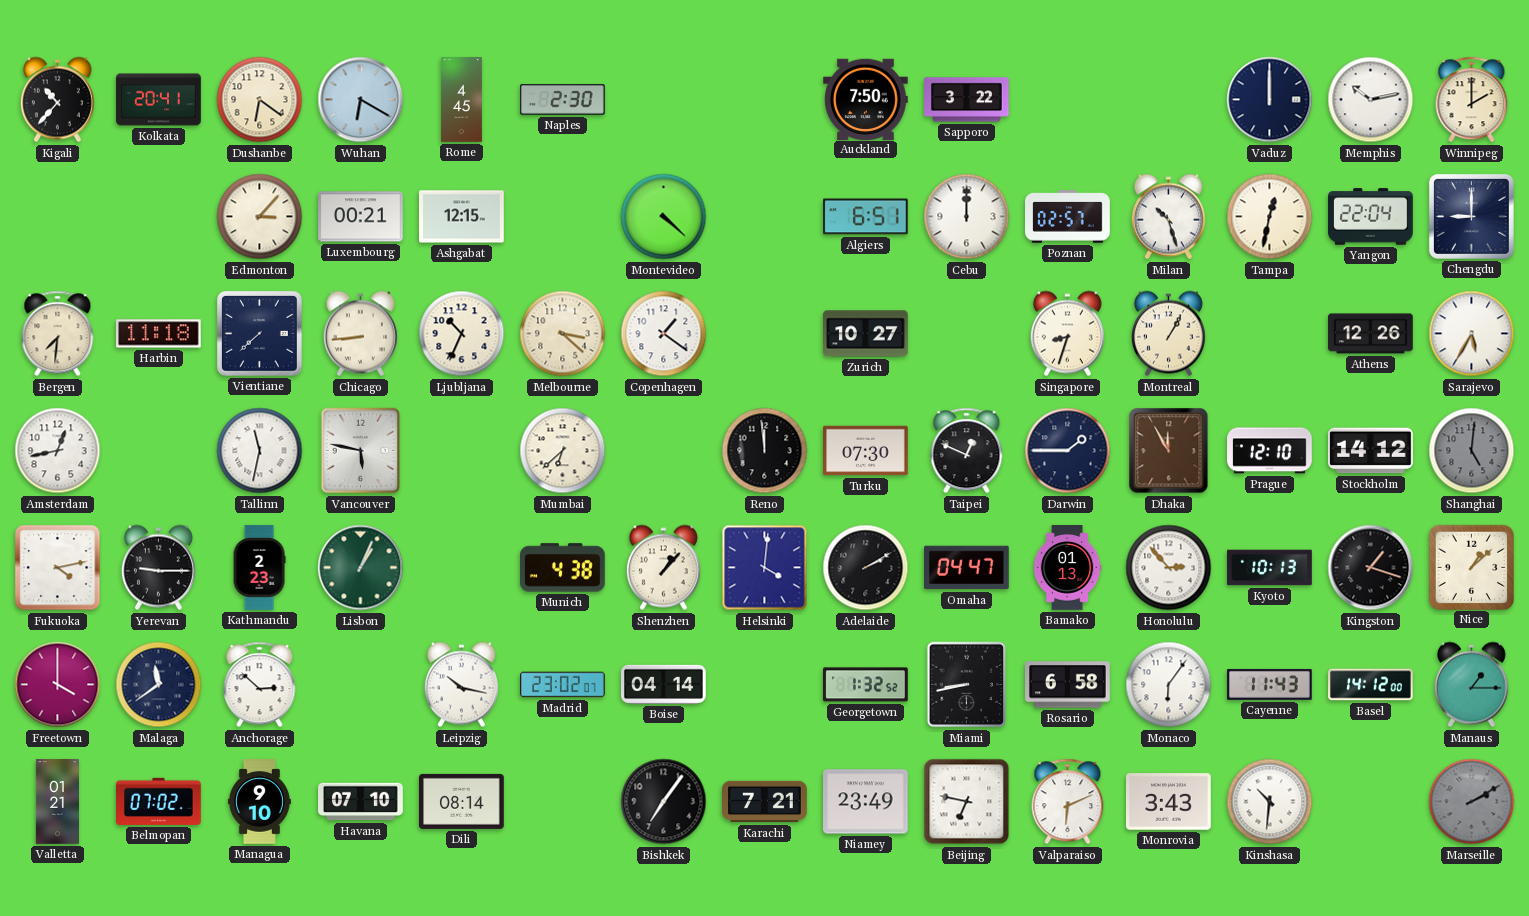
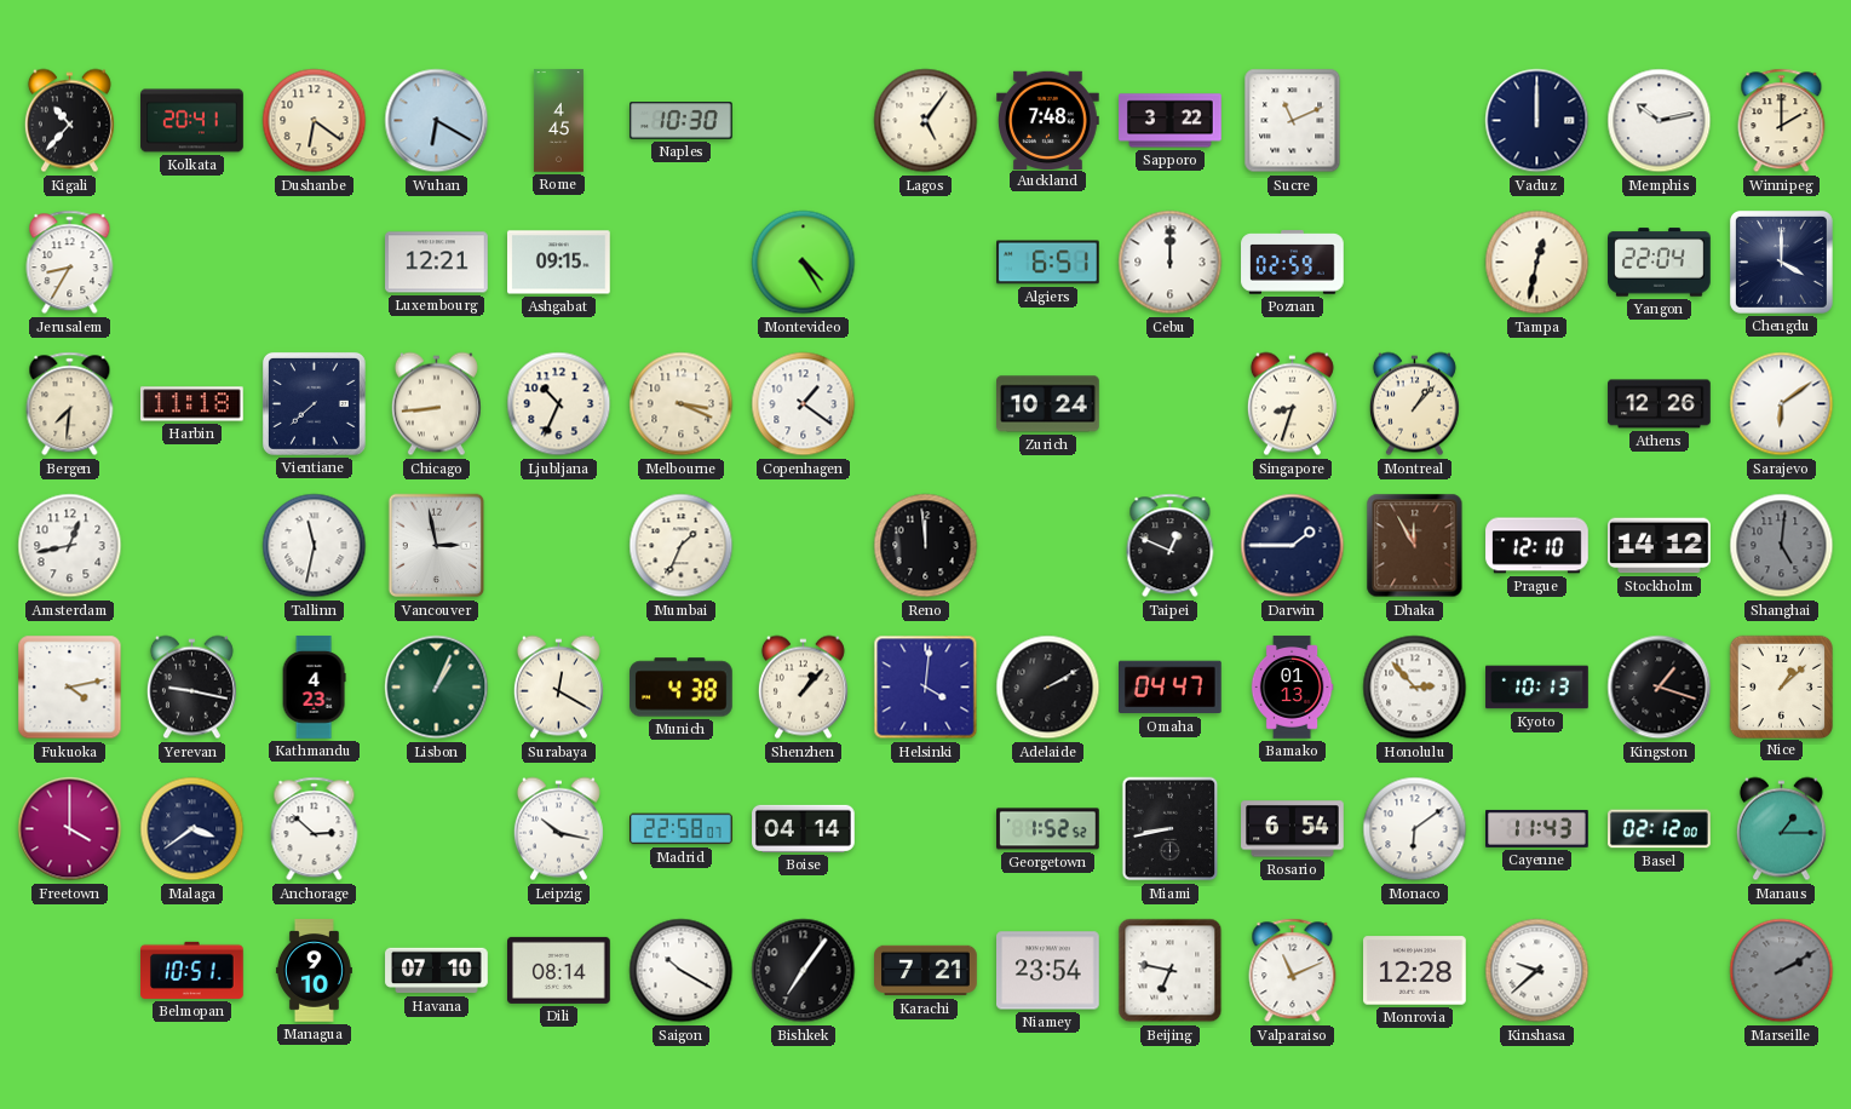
Naples: 2:30 -> 10:30 (682, 121)
Lagos: none -> 5:06 (926, 121)
Auckland: 7:50 -> 7:48 (1048, 120)
Sucre: none -> 11:11 (1293, 121)
Jerusalem: none -> 8:35 (70, 263)
Edmonton: 3:07 -> none (260, 217)
Luxembourg: 00:21 -> 12:21 (437, 263)
Ashgabat: 12:15 -> 09:15 (559, 263)
Montevideo: 4:22 -> 4:25 (804, 263)
Poznan: 02:57 -> 02:59 (1293, 263)
Milan: 10:27 -> none (1168, 217)
Chengdu: 9:00 -> 4:00 (1781, 262)
Melbourne: 3:22 -> 3:19 (682, 404)
Zurich: 10:27 -> 10:24 (1048, 404)
Montreal: 1:05 -> 1:07 (1414, 404)
Sarajevo: 5:35 -> 6:09 (1782, 404)
Vancouver: 5:47 -> 2:58 (437, 546)
Mumbai: 6:38 -> 1:34 (682, 546)
Turku: 07:30 -> none (866, 451)
Yerevan: 9:15 -> 9:17 (191, 688)
Kathmandu: 2:23 -> 4:23 (314, 688)
Surabaya: none -> 12:20 (558, 688)
Malaga: 11:39 -> 3:39 (192, 829)
Madrid: 23:02 -> 22:58 (682, 829)
Georgetown: 1:32 -> 1:52 (1048, 829)
Rosario: 6:58 -> 6:54 (1293, 829)
Monaco: 6:06 -> 6:09 (1415, 829)
Basel: 14:12 -> 02:12 (1660, 829)
Valletta: 01:21 -> none (57, 802)
Belmopan: 07:02 -> 10:51 (192, 970)
Saigon: none -> 10:20 (682, 971)
Niamey: 23:49 -> 23:54 (1048, 971)
Valparaiso: 6:11 -> 11:11 (1293, 971)
Monrovia: 3:43 -> 12:28 (1415, 971)
Kinshasa: 10:31 -> 9:38 (1537, 971)
